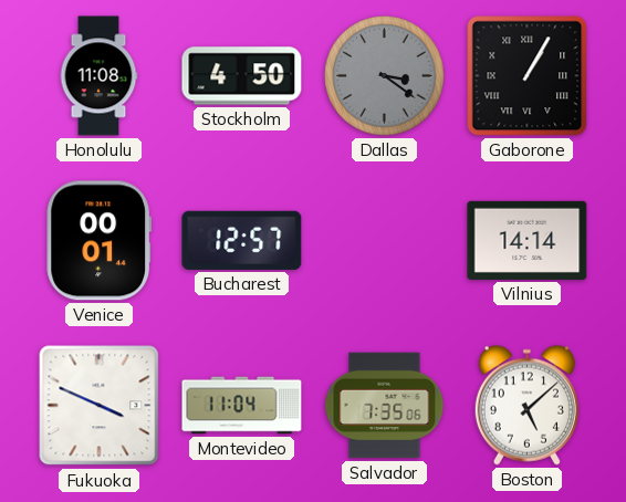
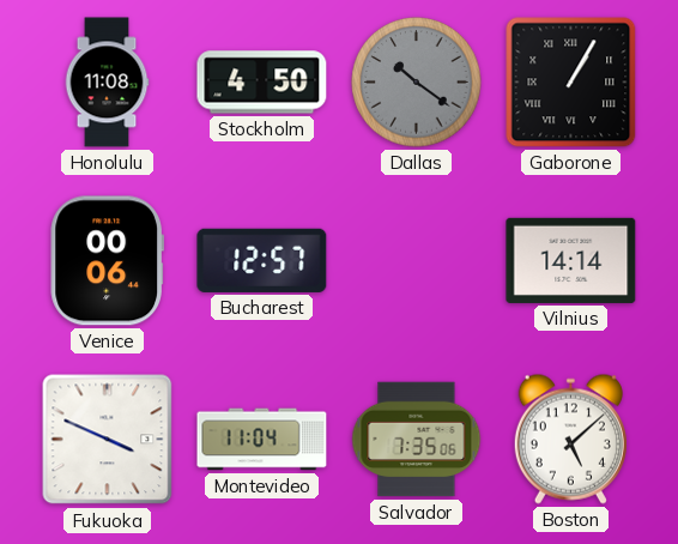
Dallas: 3:21 -> 10:21 (417, 83)
Venice: 00:01 -> 00:06 (107, 261)
